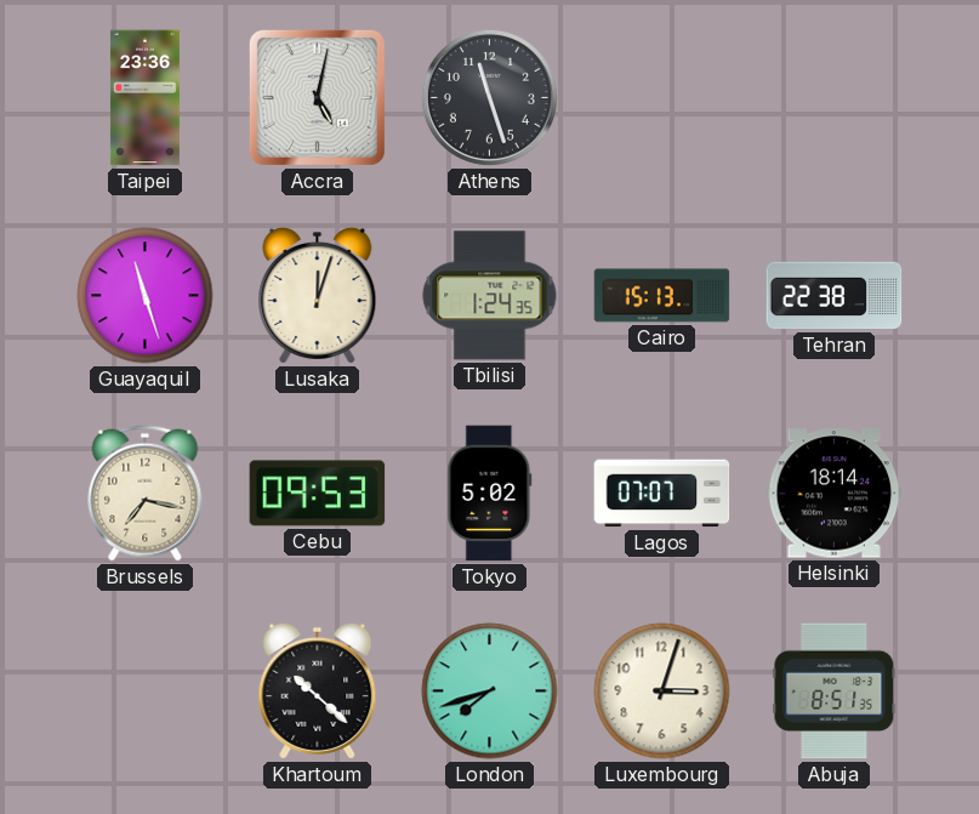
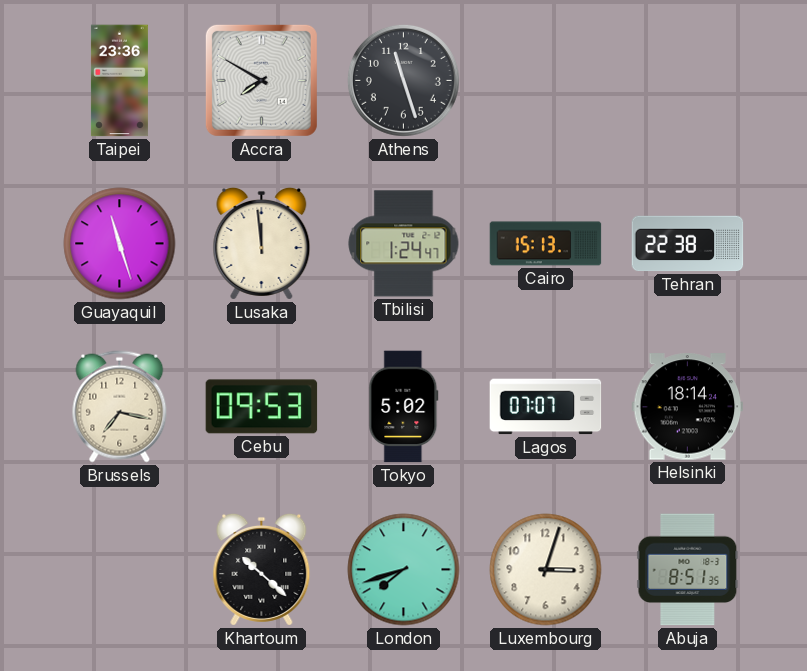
Accra: 5:02 -> 7:50 (261, 80)
Lusaka: 12:03 -> 11:59 (262, 243)
Tbilisi: 1:24:35 -> 1:24:47 (404, 244)
